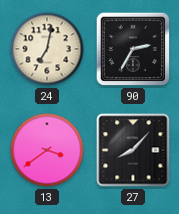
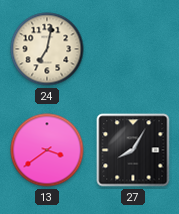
90: 2:35 -> none (133, 49)
27: 8:07 -> 8:05 (133, 150)
